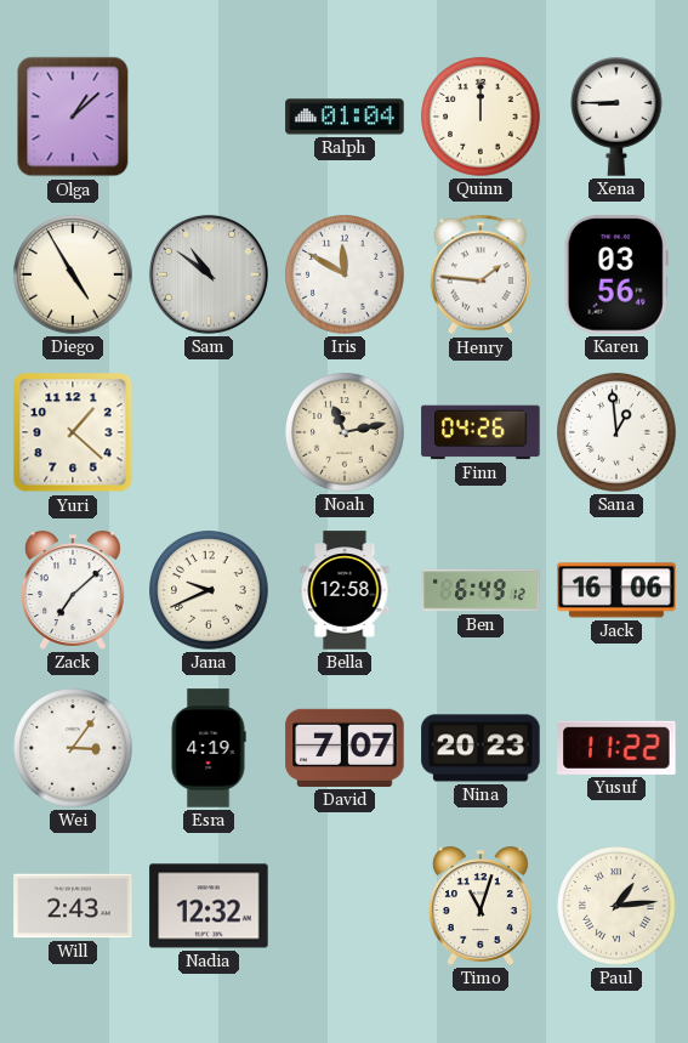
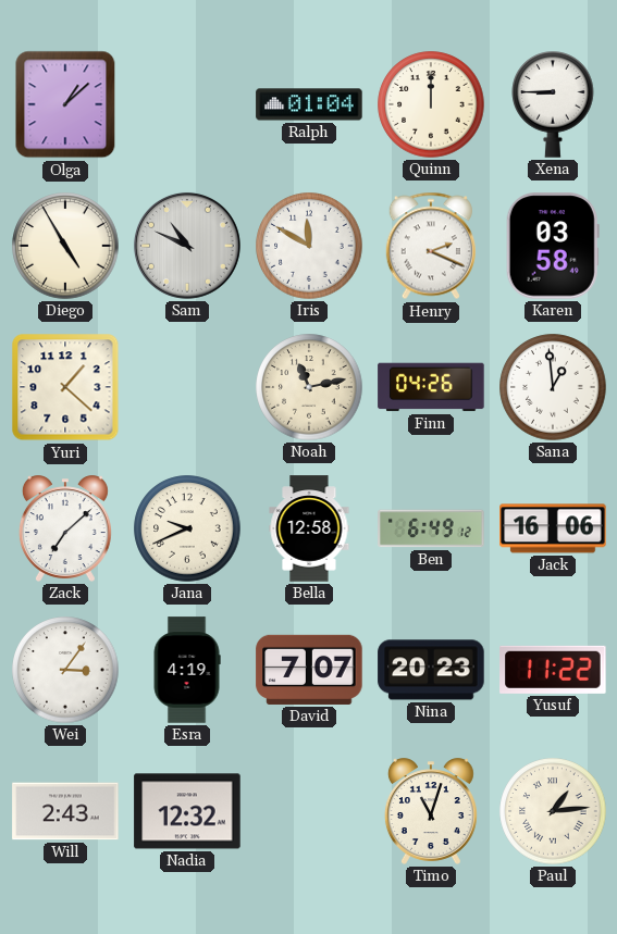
Sam: 10:51 -> 10:49 (187, 246)
Henry: 1:46 -> 2:19 (431, 246)
Karen: 03:56 -> 03:58 (553, 246)
